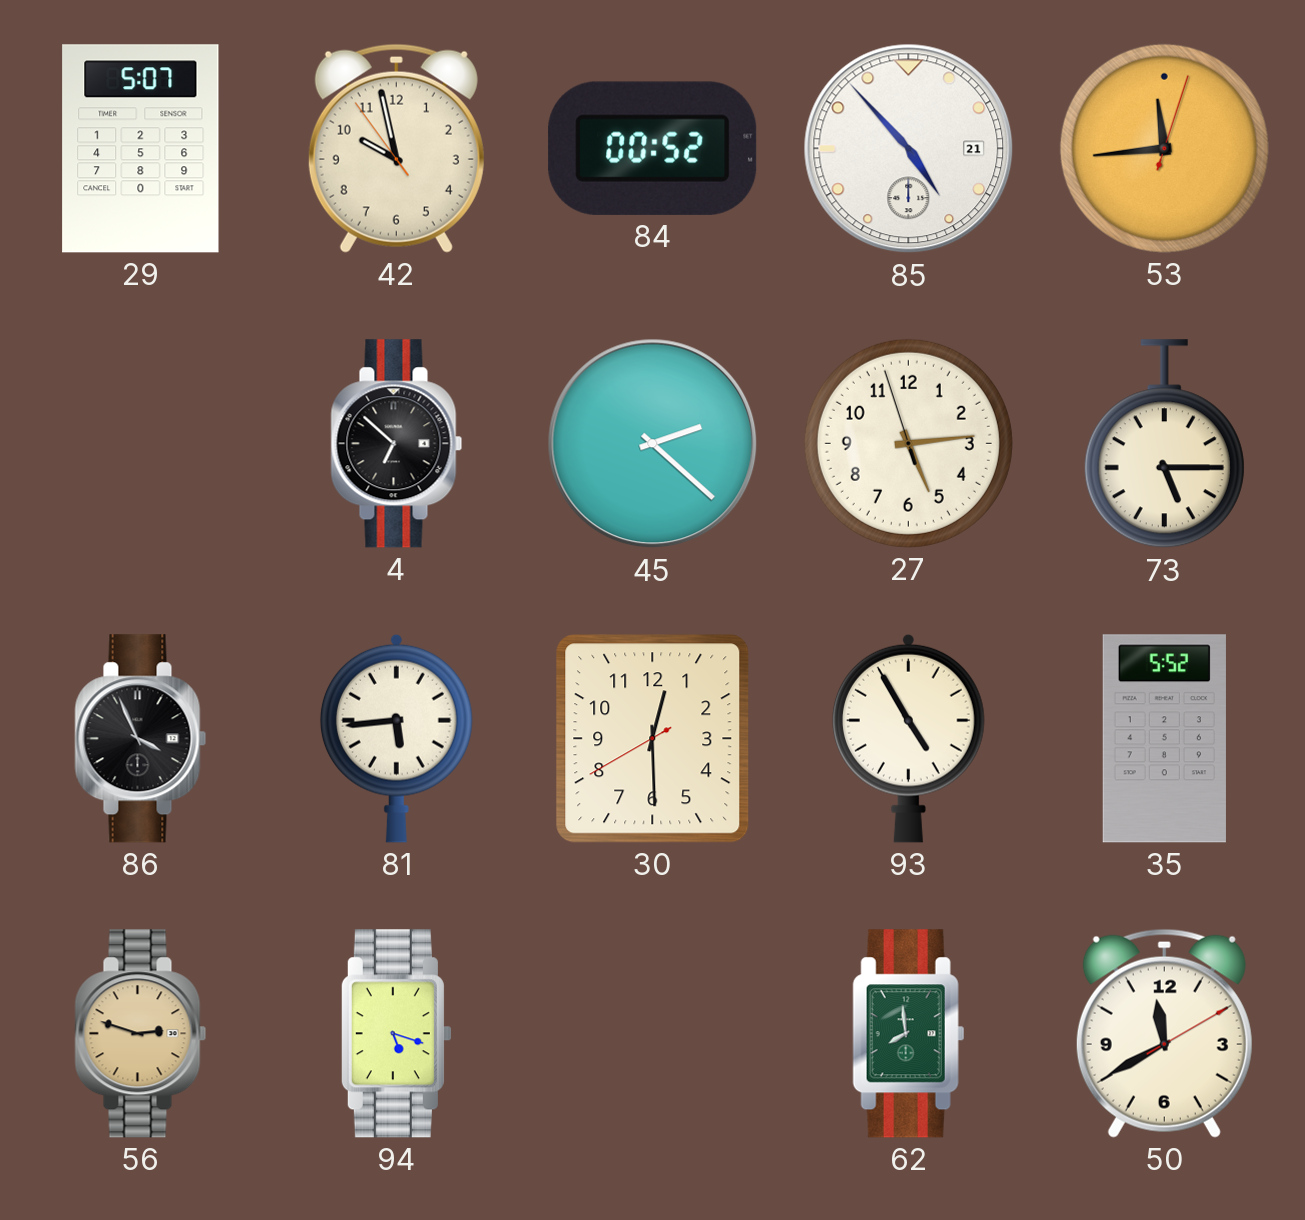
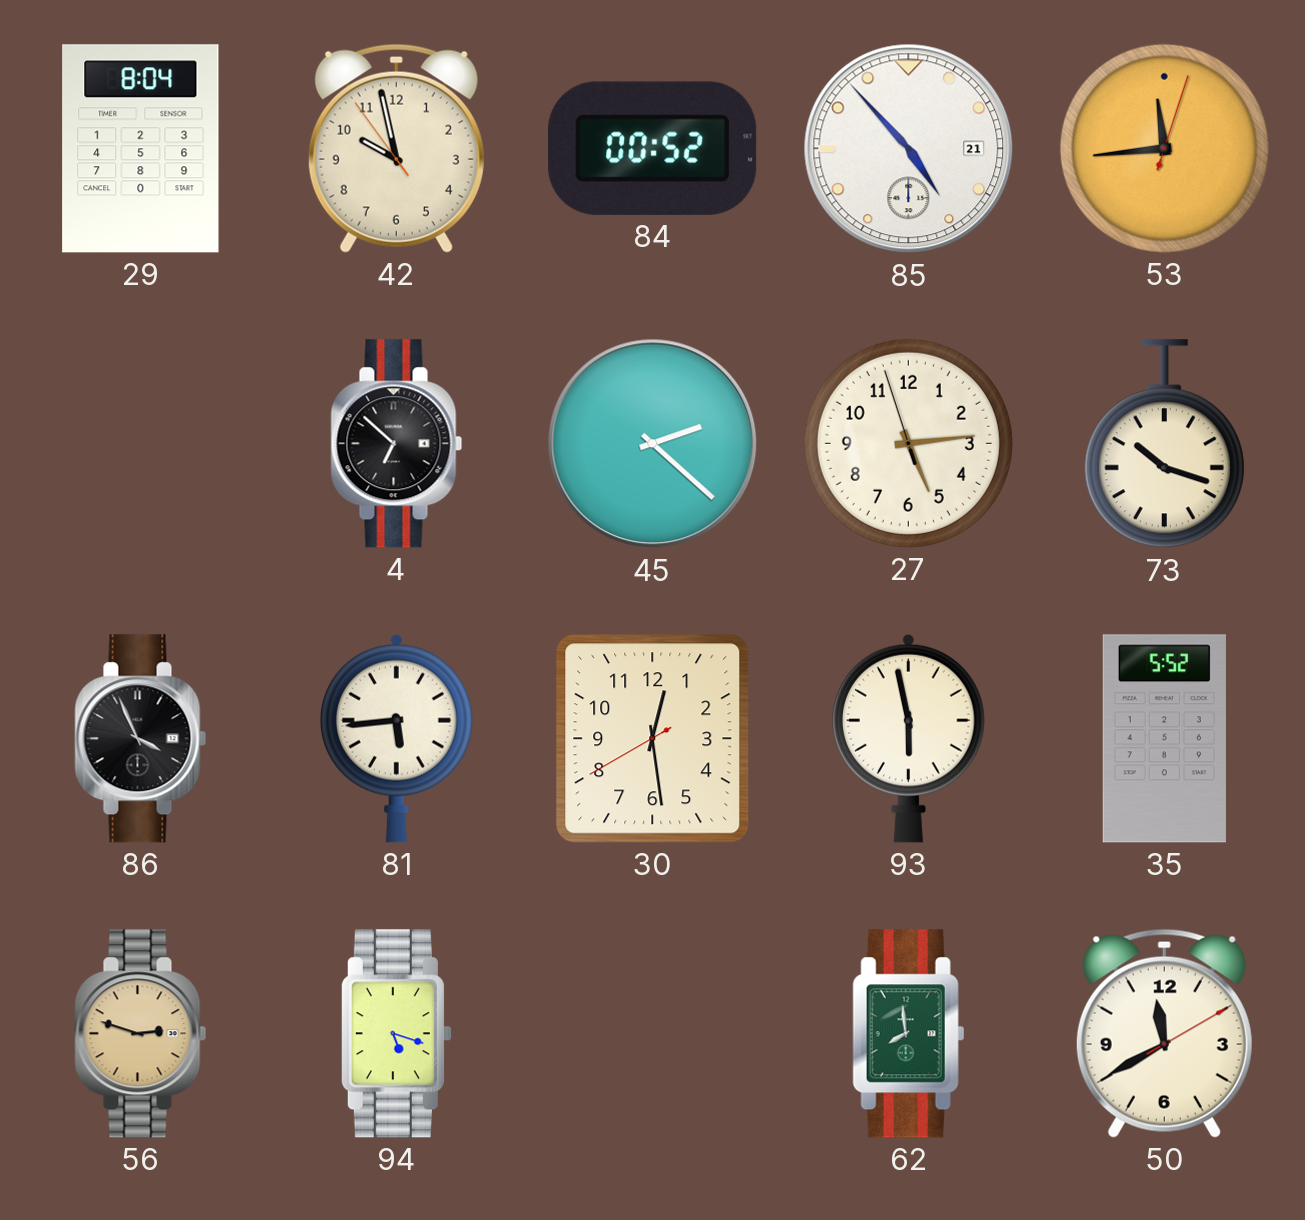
29: 5:07 -> 8:04 (141, 149)
73: 5:15 -> 10:18 (1164, 444)
30: 12:29 -> 12:28 (653, 739)
93: 4:55 -> 5:58 (908, 738)
